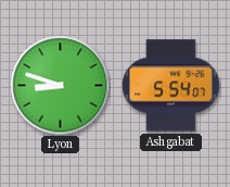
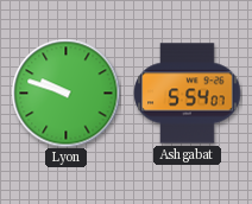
Lyon: 8:48 -> 9:48 (65, 93)
